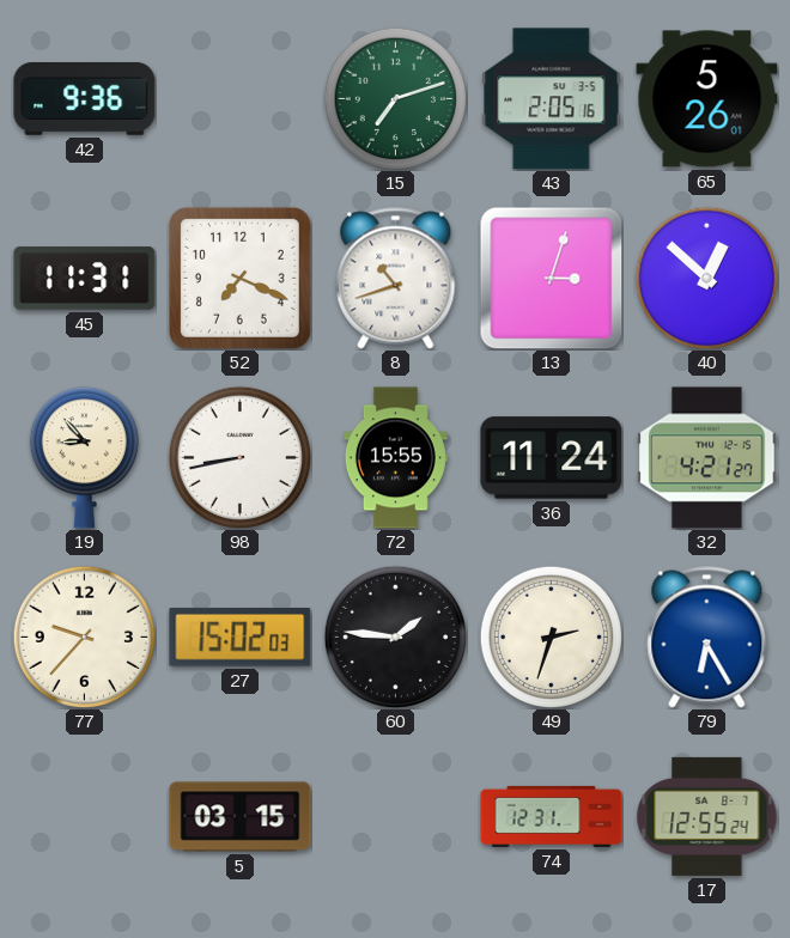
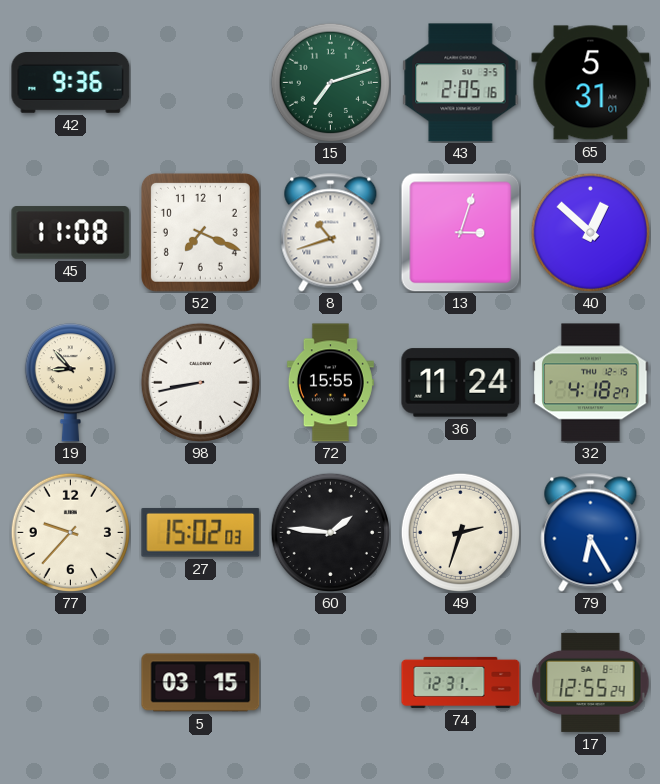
65: 5:26 -> 5:31 (591, 83)
45: 11:31 -> 11:08 (71, 233)
32: 4:21 -> 4:18 (591, 383)
